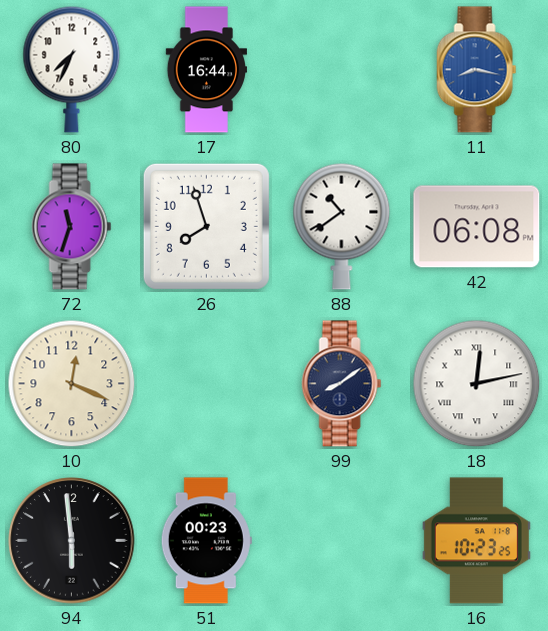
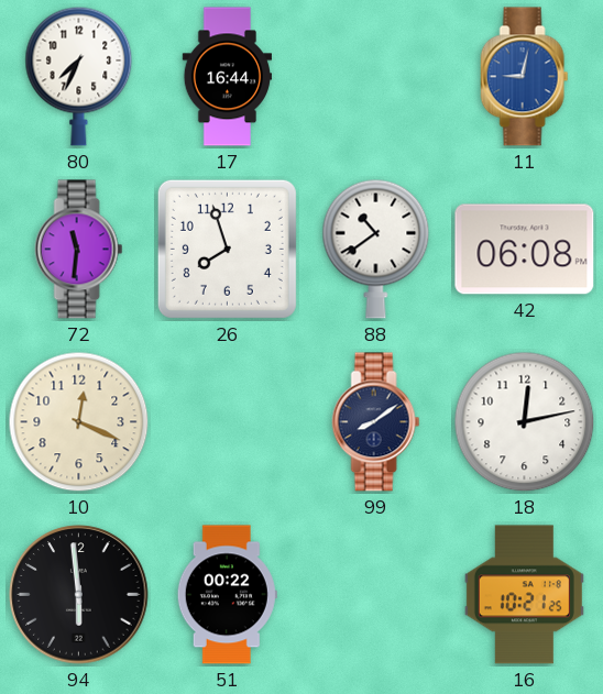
11: 8:17 -> 9:02 (525, 77)
72: 11:33 -> 11:31 (79, 250)
18 numerals: Roman -> Arabic (525, 422)
51: 00:23 -> 00:22 (227, 595)
16: 10:23 -> 10:21 (524, 595)
